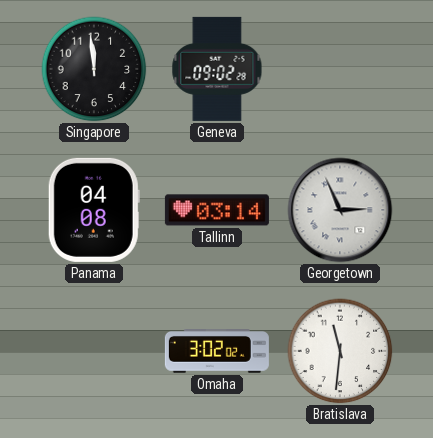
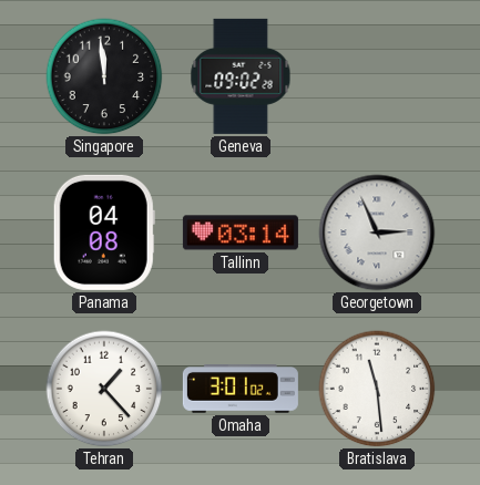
Tehran: none -> 1:23 (104, 389)
Omaha: 3:02 -> 3:01 (241, 389)
Bratislava: 11:31 -> 11:29 (377, 389)
